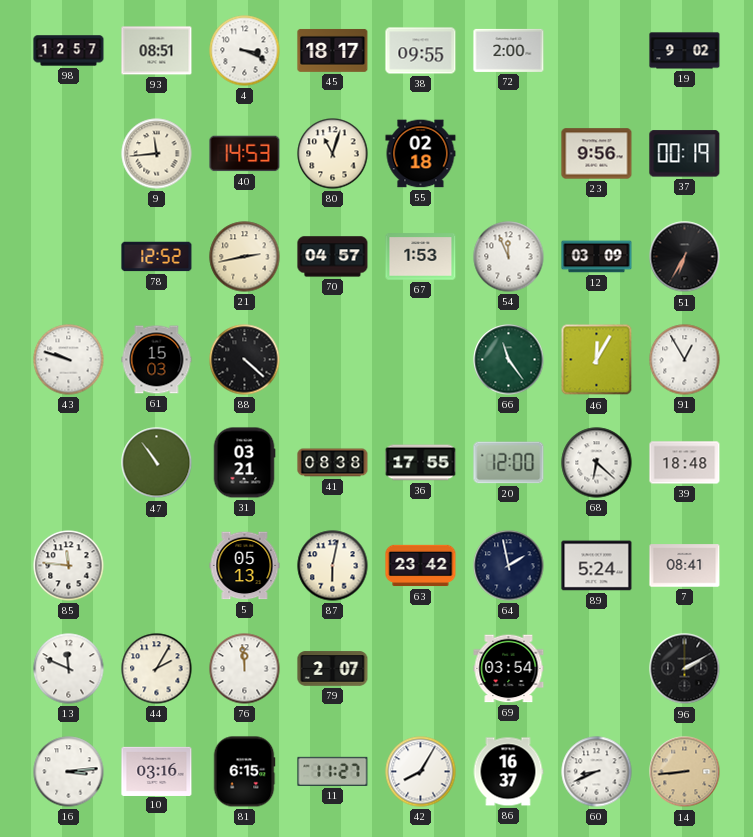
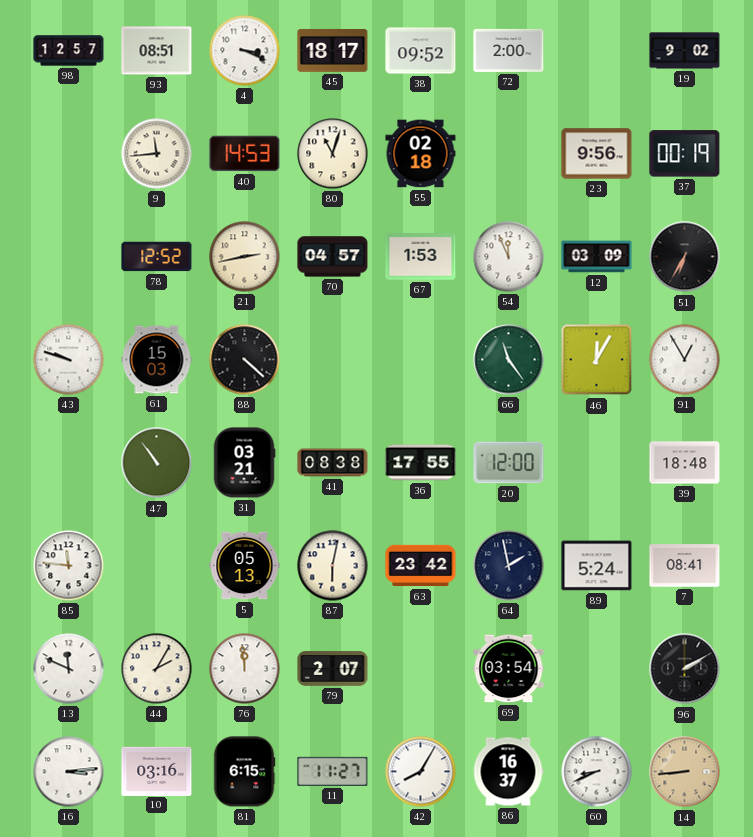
38: 09:55 -> 09:52 (421, 51)
68: 6:22 -> none (597, 463)
